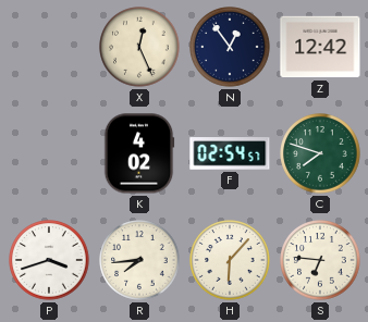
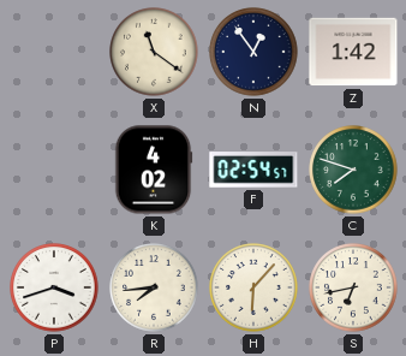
X: 12:26 -> 11:21 (154, 52)
Z: 12:42 -> 1:42 (353, 52)
S: 6:46 -> 6:43 (353, 287)
